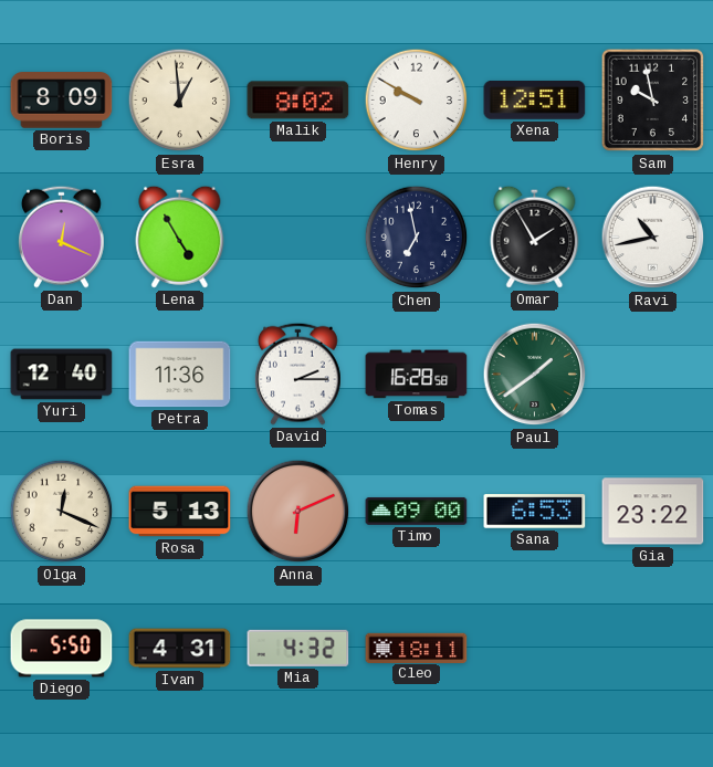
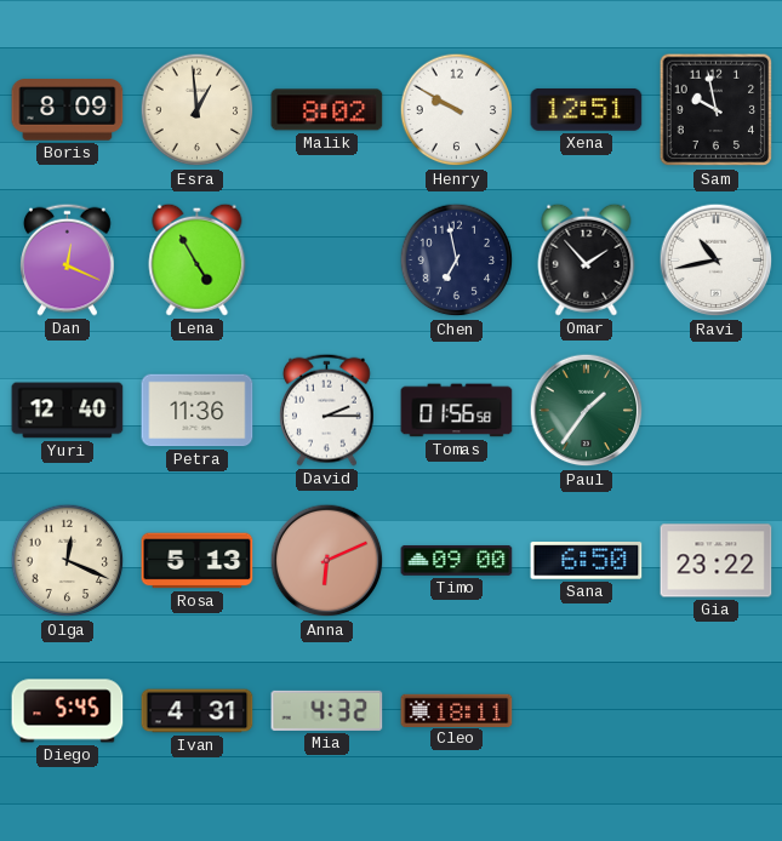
Omar: 1:55 -> 1:53 (587, 259)
Tomas: 16:28 -> 01:56 (457, 411)
Paul: 1:39 -> 1:36 (587, 411)
Sana: 6:53 -> 6:50 (587, 561)
Diego: 5:50 -> 5:45 (68, 711)
